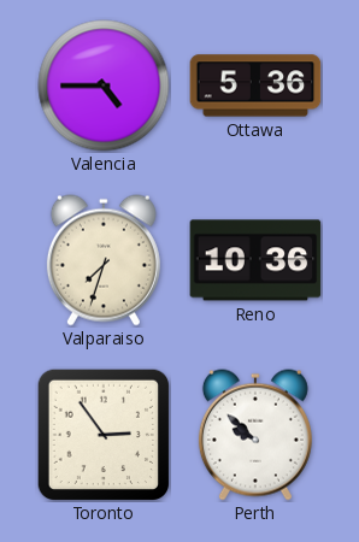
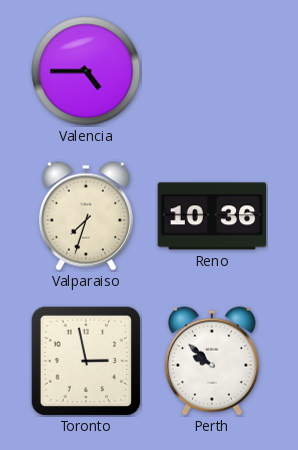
Ottawa: 5:36 -> none (255, 86)
Toronto: 2:54 -> 2:58 (85, 360)
